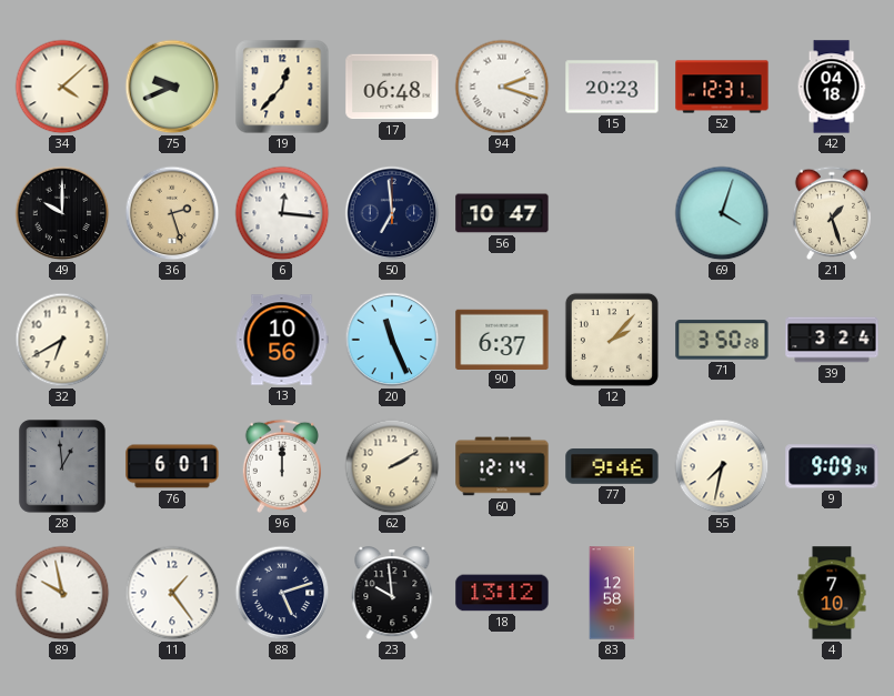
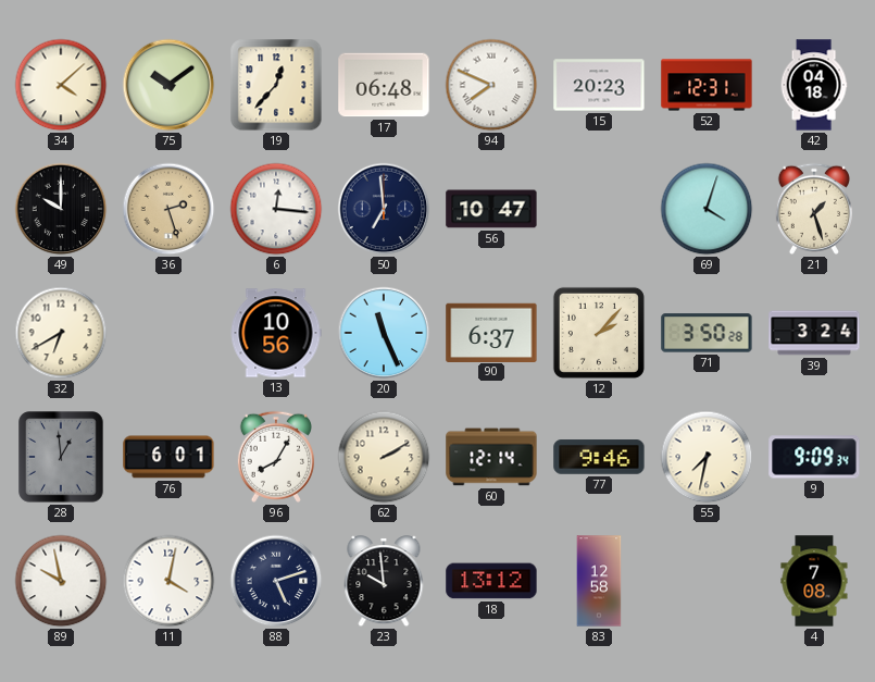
75: 9:41 -> 10:09 (168, 85)
94: 2:18 -> 7:49 (491, 85)
96: 12:00 -> 8:05 (276, 457)
11: 1:24 -> 4:02 (168, 581)
4: 7:10 -> 7:08 (814, 581)
